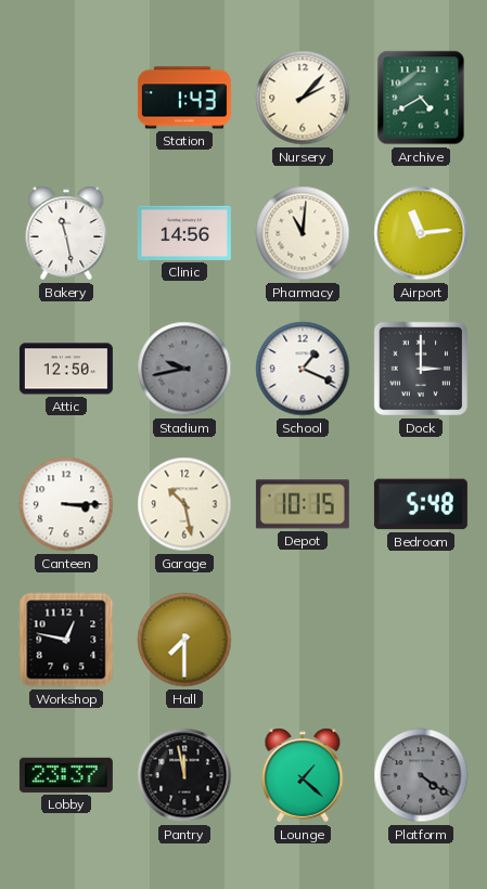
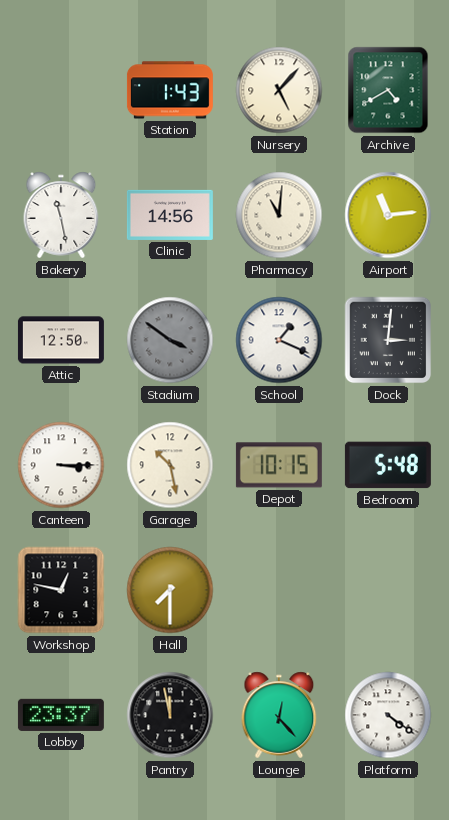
Nursery: 2:07 -> 5:07 (279, 90)
Stadium: 9:43 -> 3:51 (170, 340)
Dock: 3:00 -> 3:01 (388, 340)
Lounge: 1:22 -> 12:23 (279, 715)
Platform dial: grey -> white (388, 715)
